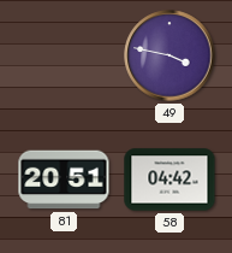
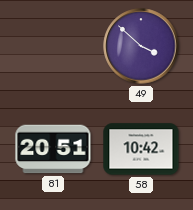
49: 3:47 -> 3:52 (141, 46)
58: 04:42 -> 10:42 (141, 149)
